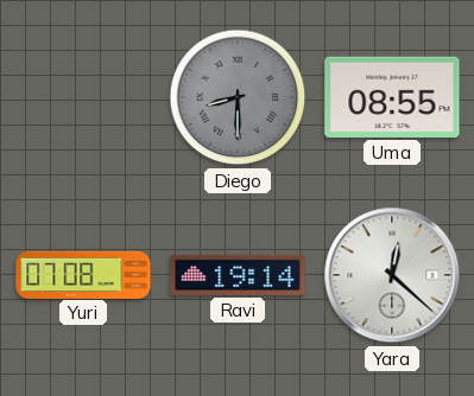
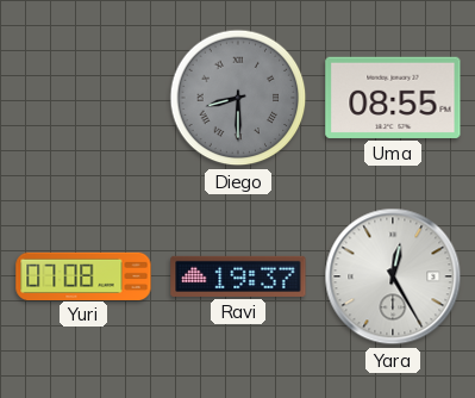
Ravi: 19:14 -> 19:37 (238, 276)
Yara: 12:22 -> 12:25 (393, 276)
